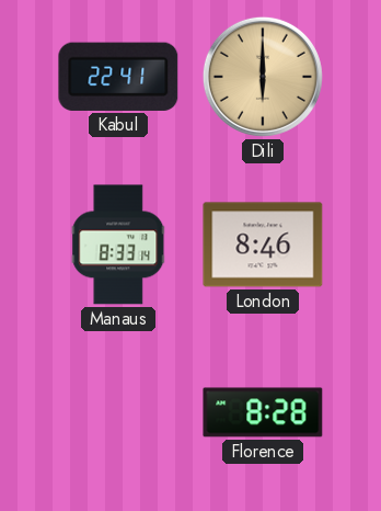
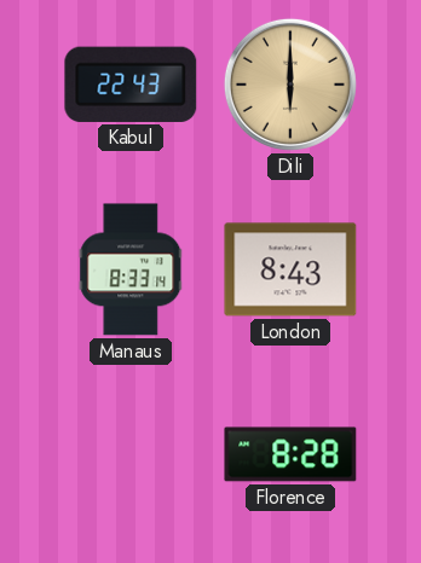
Kabul: 22:41 -> 22:43 (131, 85)
London: 8:46 -> 8:43 (290, 269)
